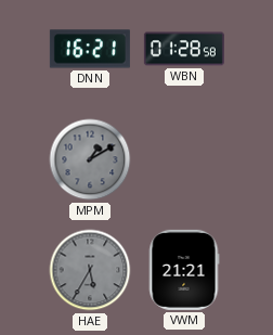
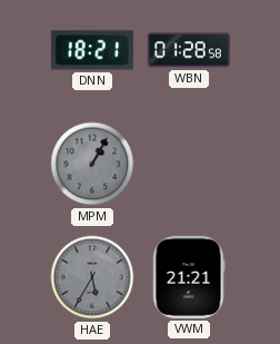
DNN: 16:21 -> 18:21 (92, 50)
MPM: 1:10 -> 1:05 (92, 164)
